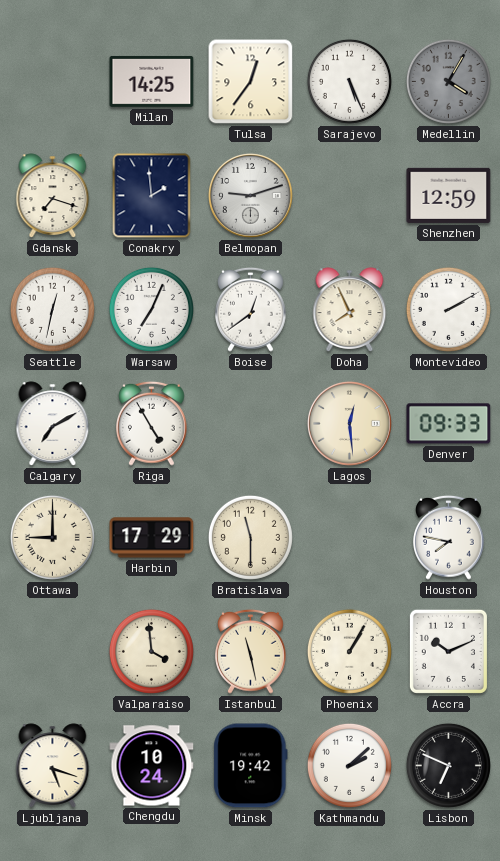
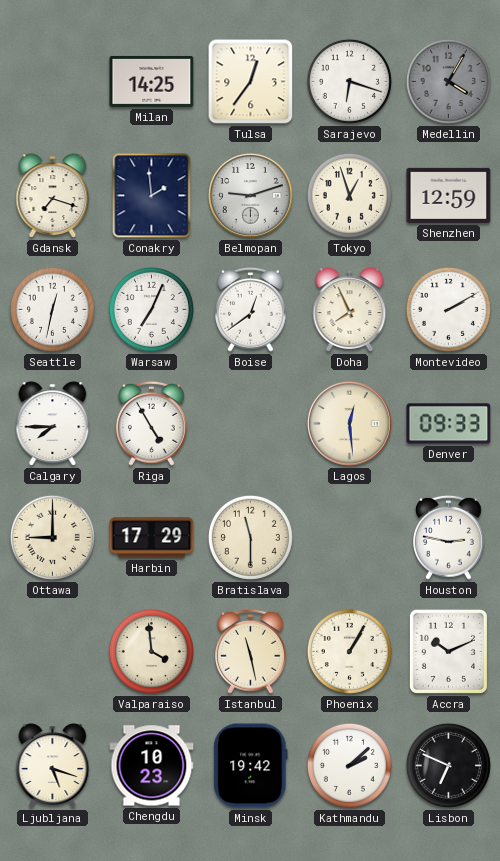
Sarajevo: 5:26 -> 6:18 (349, 81)
Tokyo: none -> 12:57 (349, 195)
Calgary: 7:10 -> 7:45 (53, 424)
Houston: 7:47 -> 2:47 (449, 537)
Chengdu: 10:24 -> 10:23 (152, 766)
